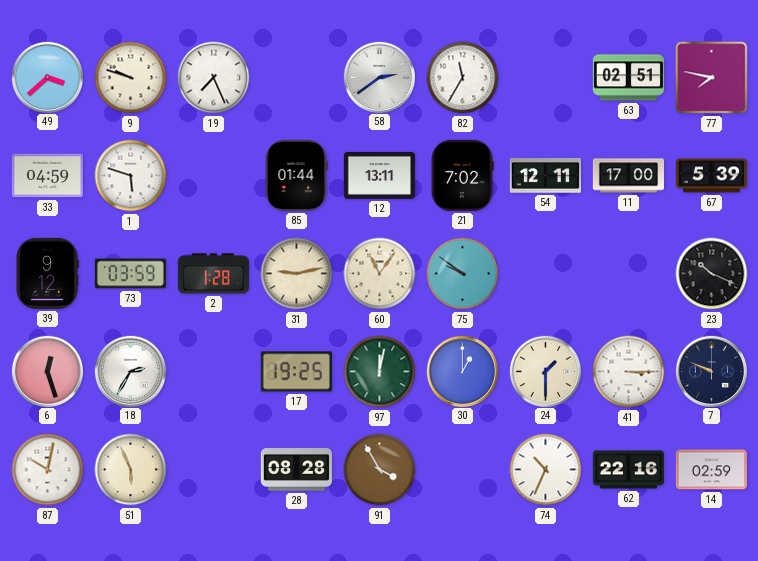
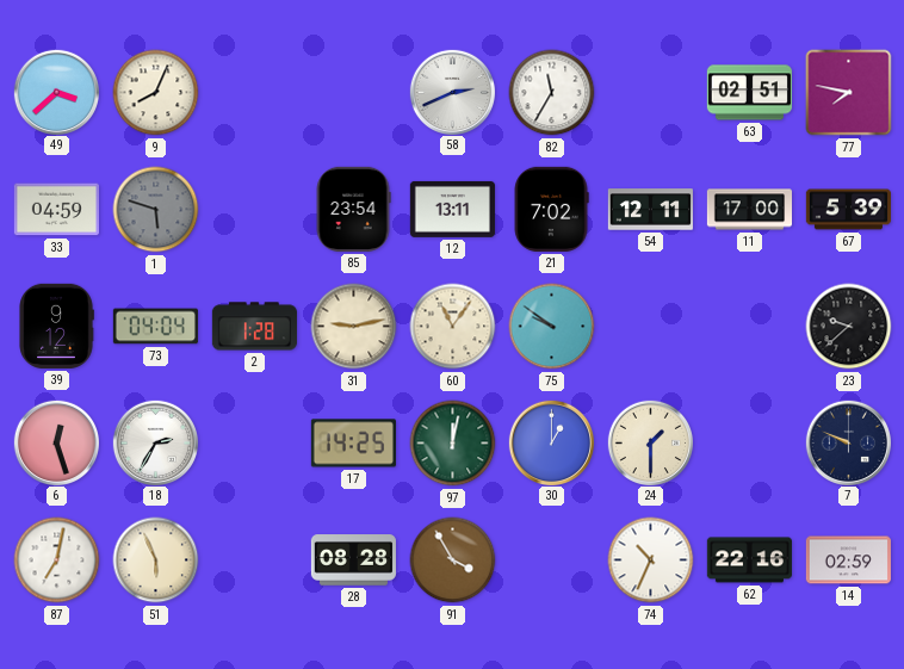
9: 9:48 -> 8:04 (156, 93)
19: 7:26 -> none (214, 78)
58: 2:39 -> 2:41 (452, 92)
1 dial: white -> grey (156, 210)
85: 01:44 -> 23:54 (353, 209)
73: 03:59 -> 04:04 (155, 327)
23: 10:19 -> 9:38 (849, 327)
17: 19:25 -> 14:25 (353, 444)
41: 3:15 -> none (629, 372)
87: 10:02 -> 7:02 (57, 560)
